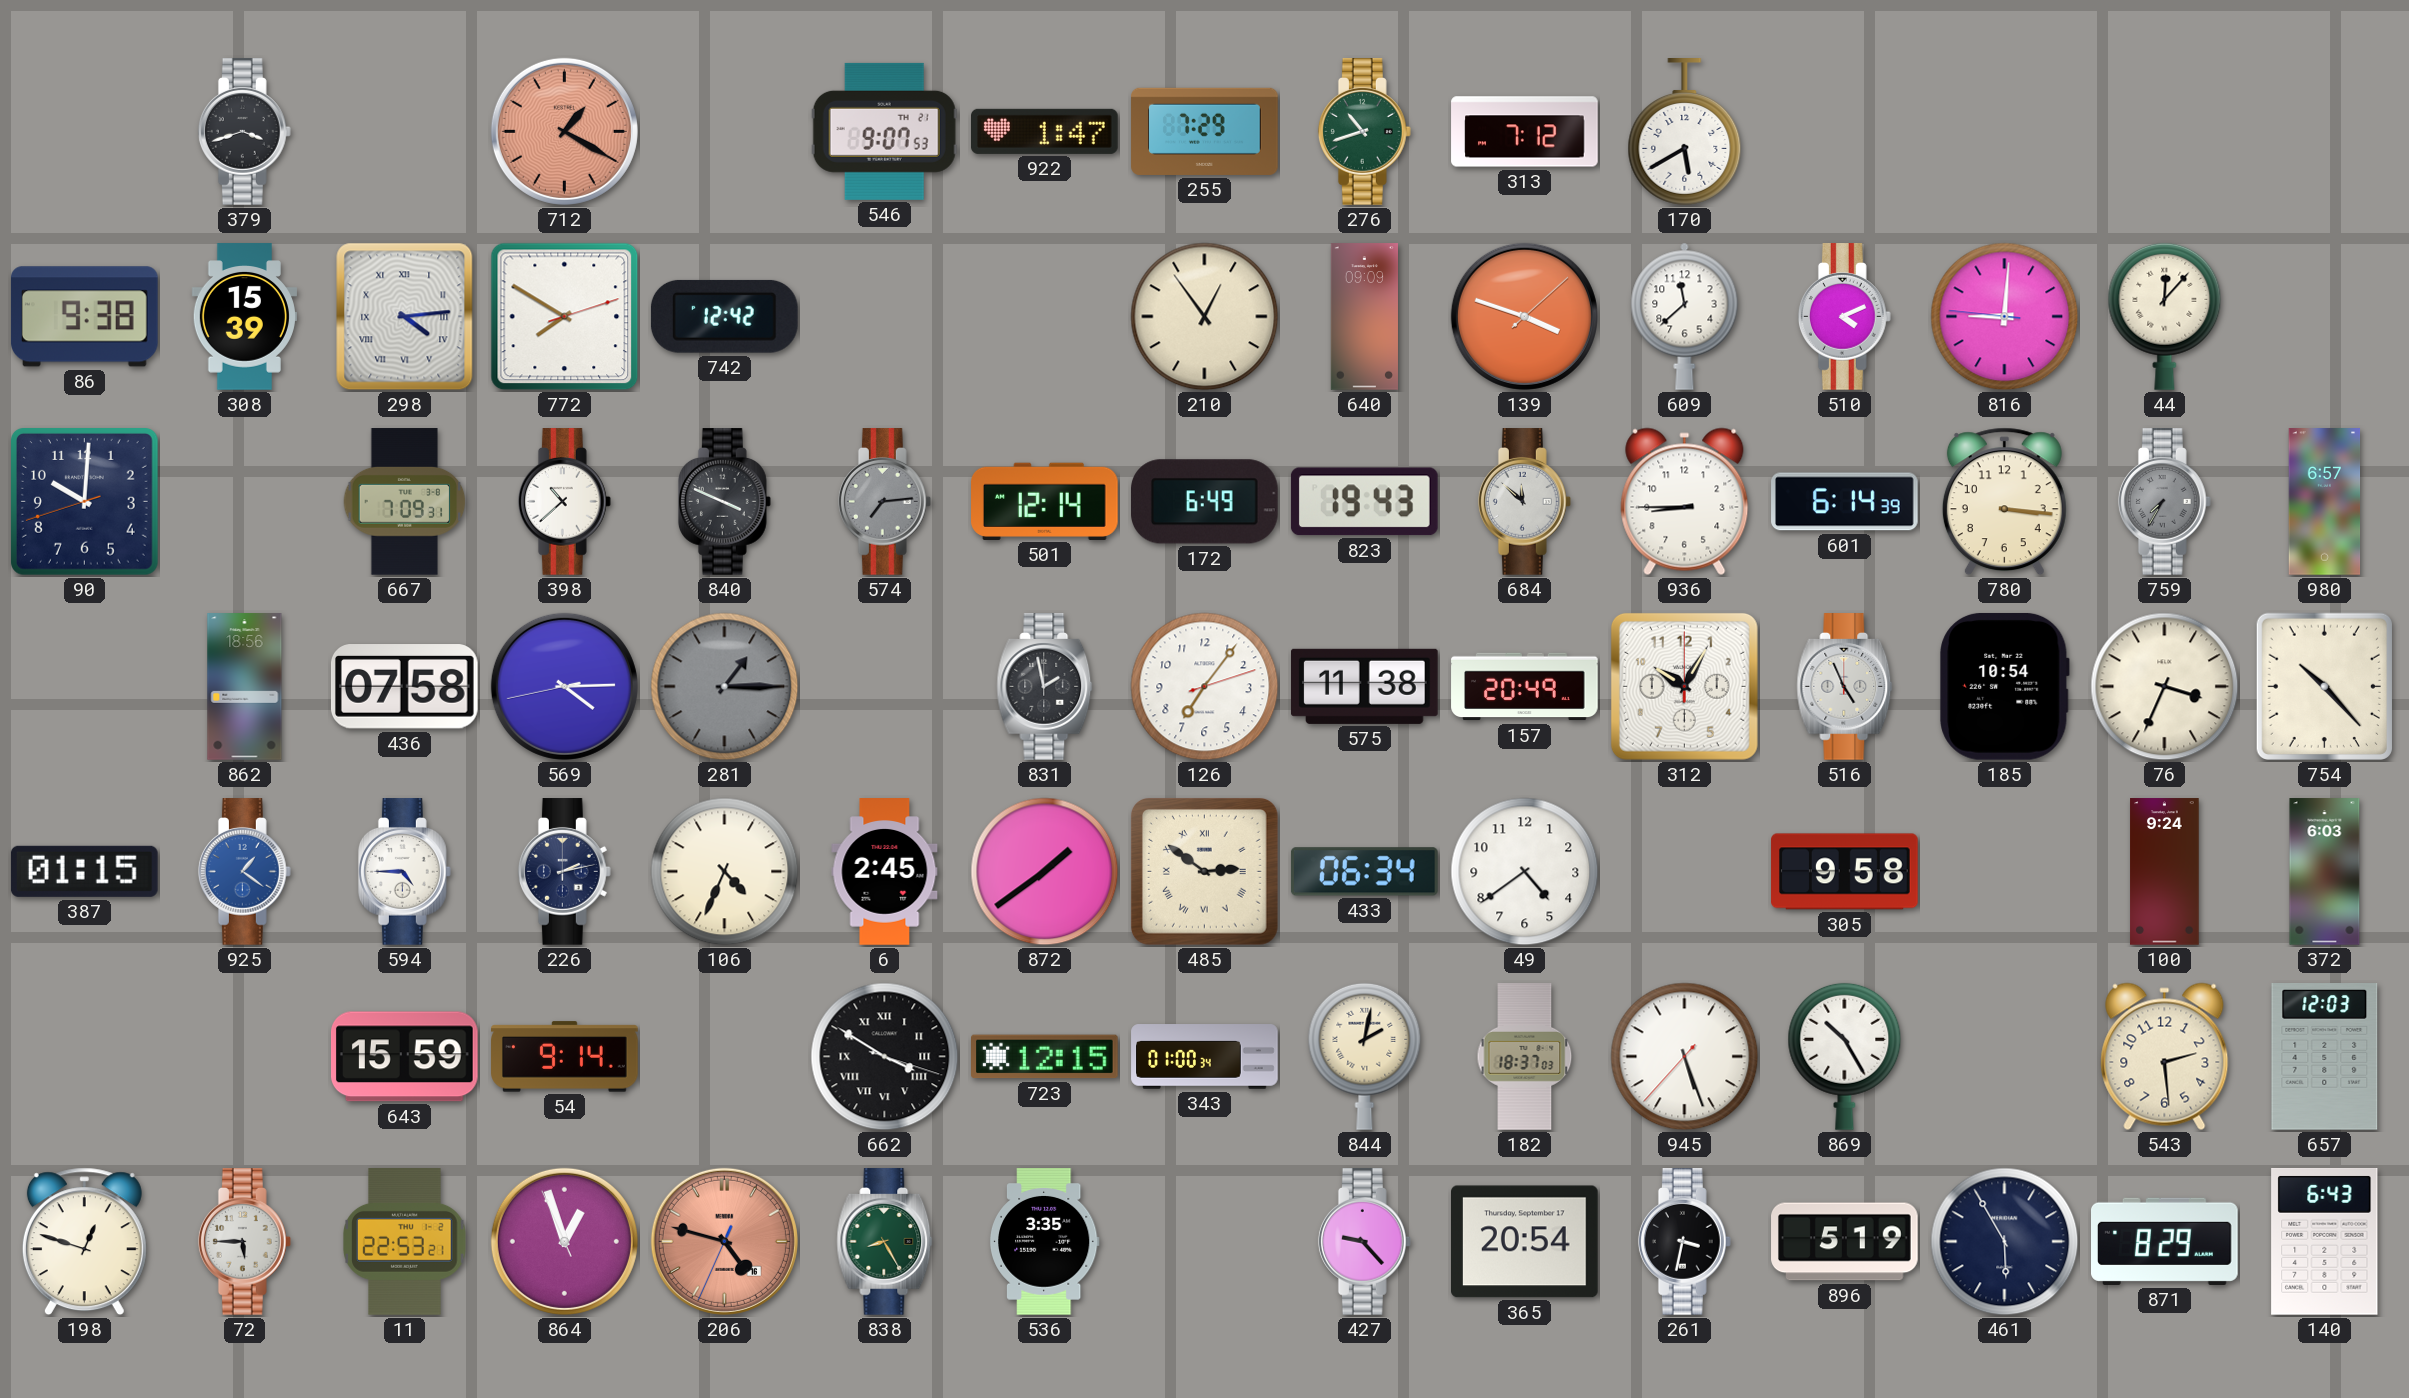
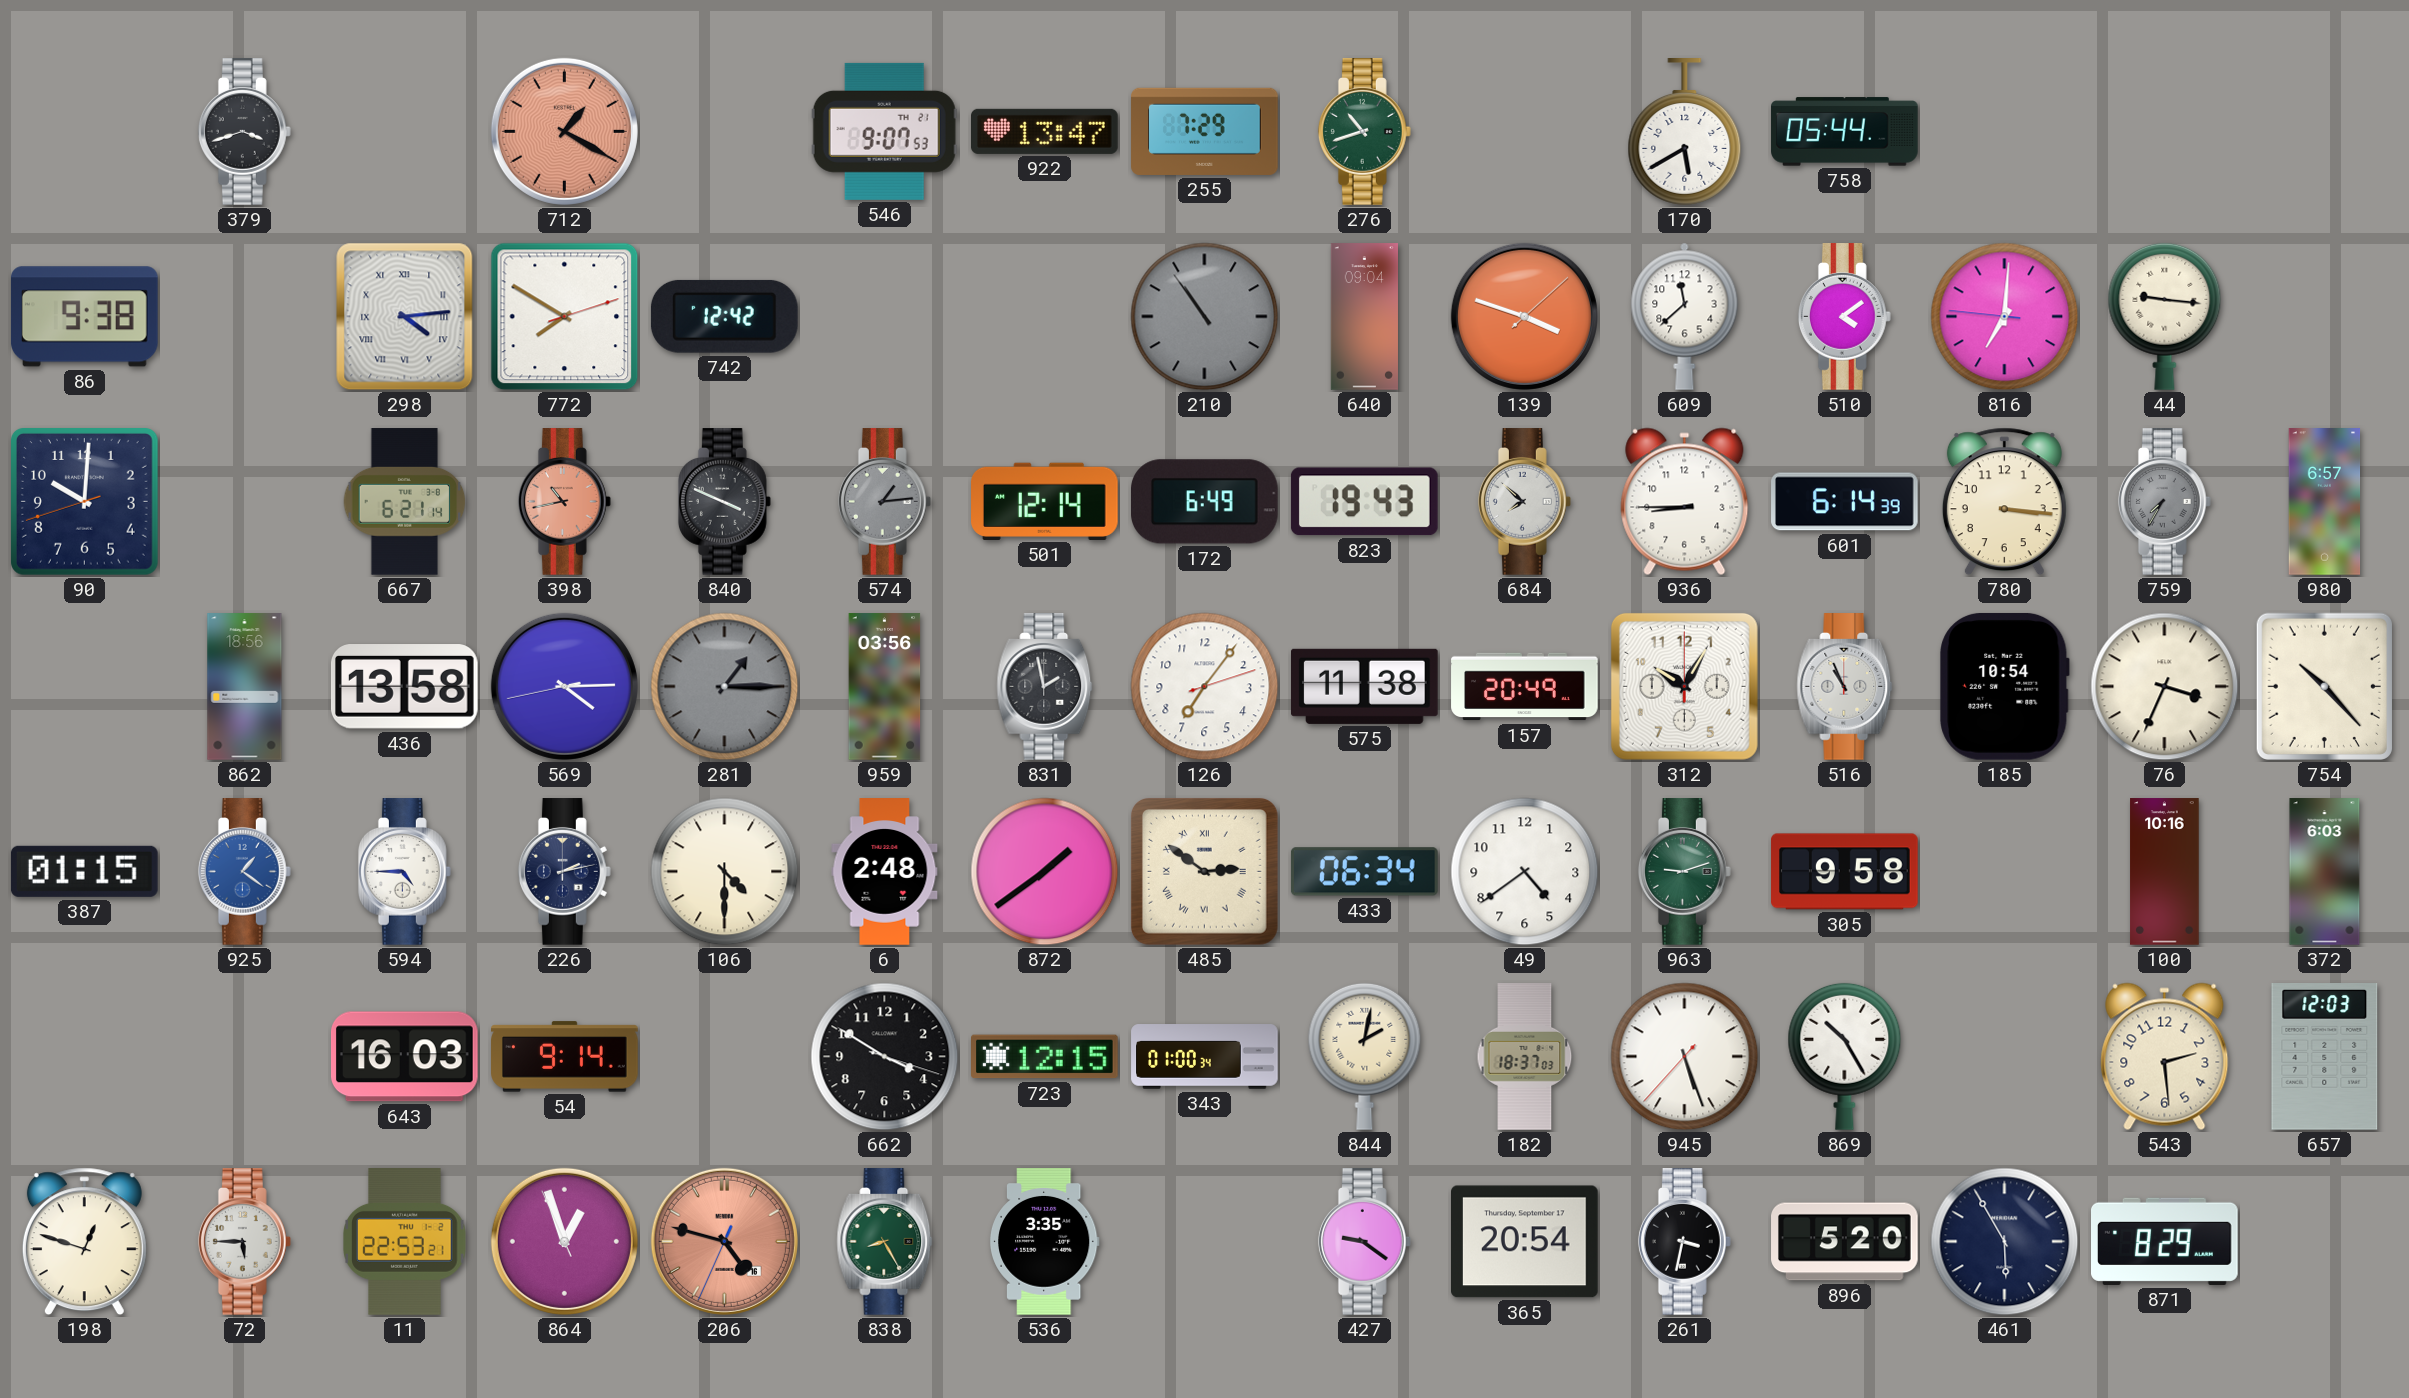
922: 1:47 -> 13:47 (1045, 131)
313: 7:12 -> none (1525, 132)
758: none -> 05:44 (1845, 132)
308: 15:39 -> none (244, 317)
210: 12:54 -> 10:54 (1205, 317)
210 dial: cream -> grey (1205, 317)
640: 09:09 -> 09:04 (1364, 317)
510: 4:11 -> 4:09 (1844, 317)
816: 9:00 -> 7:00 (2005, 317)
44: 12:07 -> 9:16 (2165, 316)
667: 7:09 -> 6:21 (405, 502)
398: 10:38 -> 10:43 (564, 502)
398 dial: white -> salmon (564, 502)
574: 7:14 -> 1:14 (884, 502)
684: 11:52 -> 7:52 (1524, 502)
436: 07:58 -> 13:58 (404, 687)
959: none -> 03:56 (885, 687)
516: 4:56 -> 10:56 (1845, 687)
106: 4:34 -> 4:30 (725, 872)
6: 2:45 -> 2:48 (885, 872)
963: none -> 9:12 (1684, 872)
100: 9:24 -> 10:16 (2165, 872)
643: 15:59 -> 16:03 (405, 1057)
662 numerals: Roman -> Arabic (885, 1057)
427: 9:23 -> 9:21 (1364, 1242)
896: 5:19 -> 5:20 (1845, 1242)
140: 6:43 -> none (2325, 1241)
